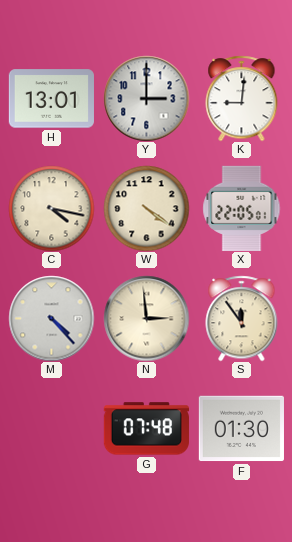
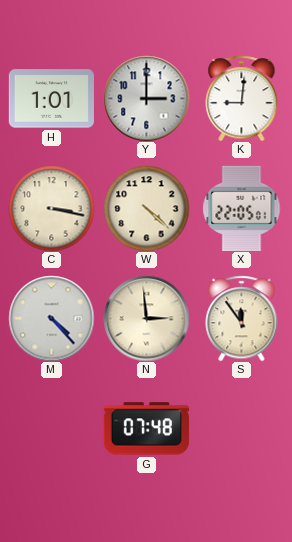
H: 13:01 -> 1:01 (51, 99)
C: 4:17 -> 3:17 (51, 208)
W: 4:21 -> 4:22 (146, 208)
F: 01:30 -> none (241, 429)
